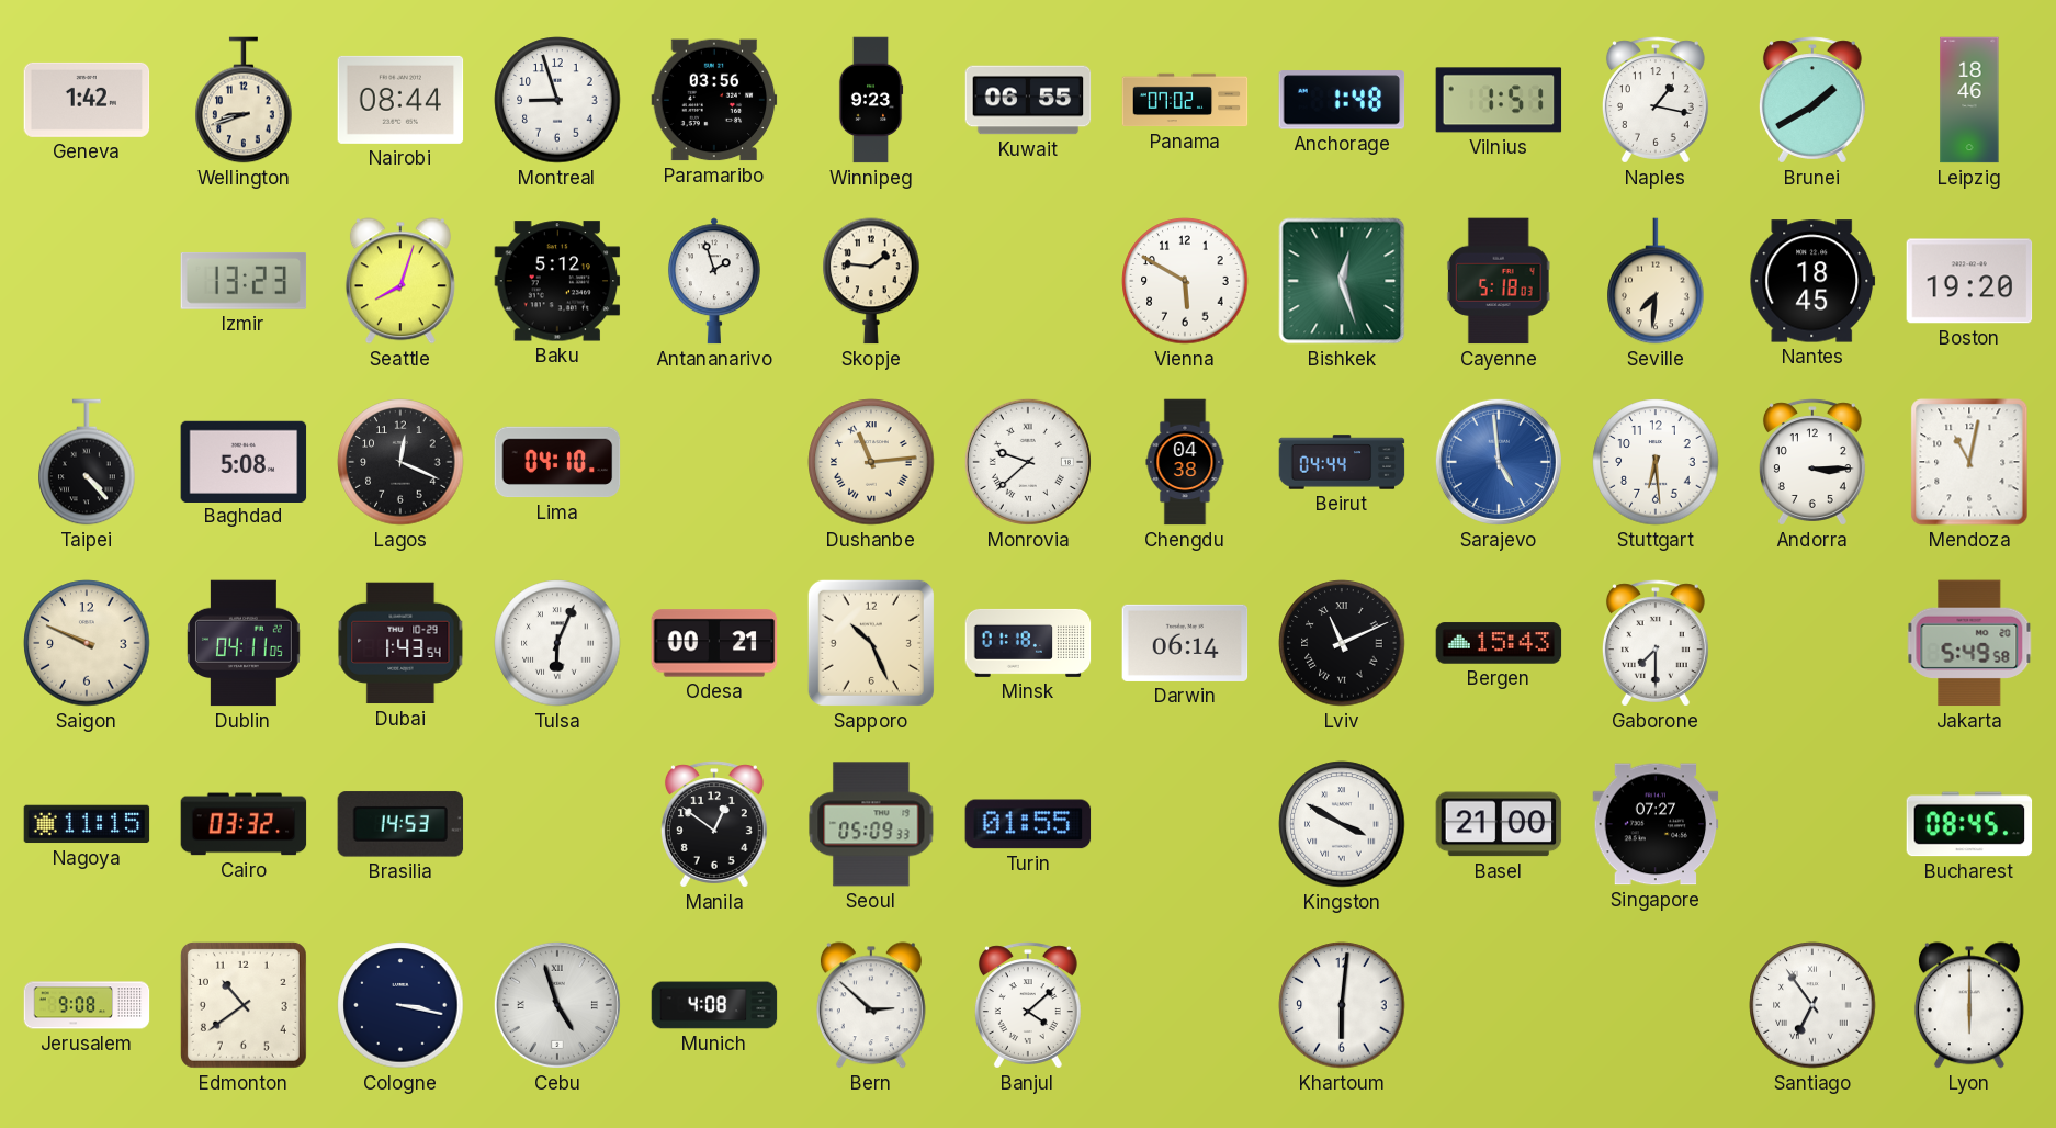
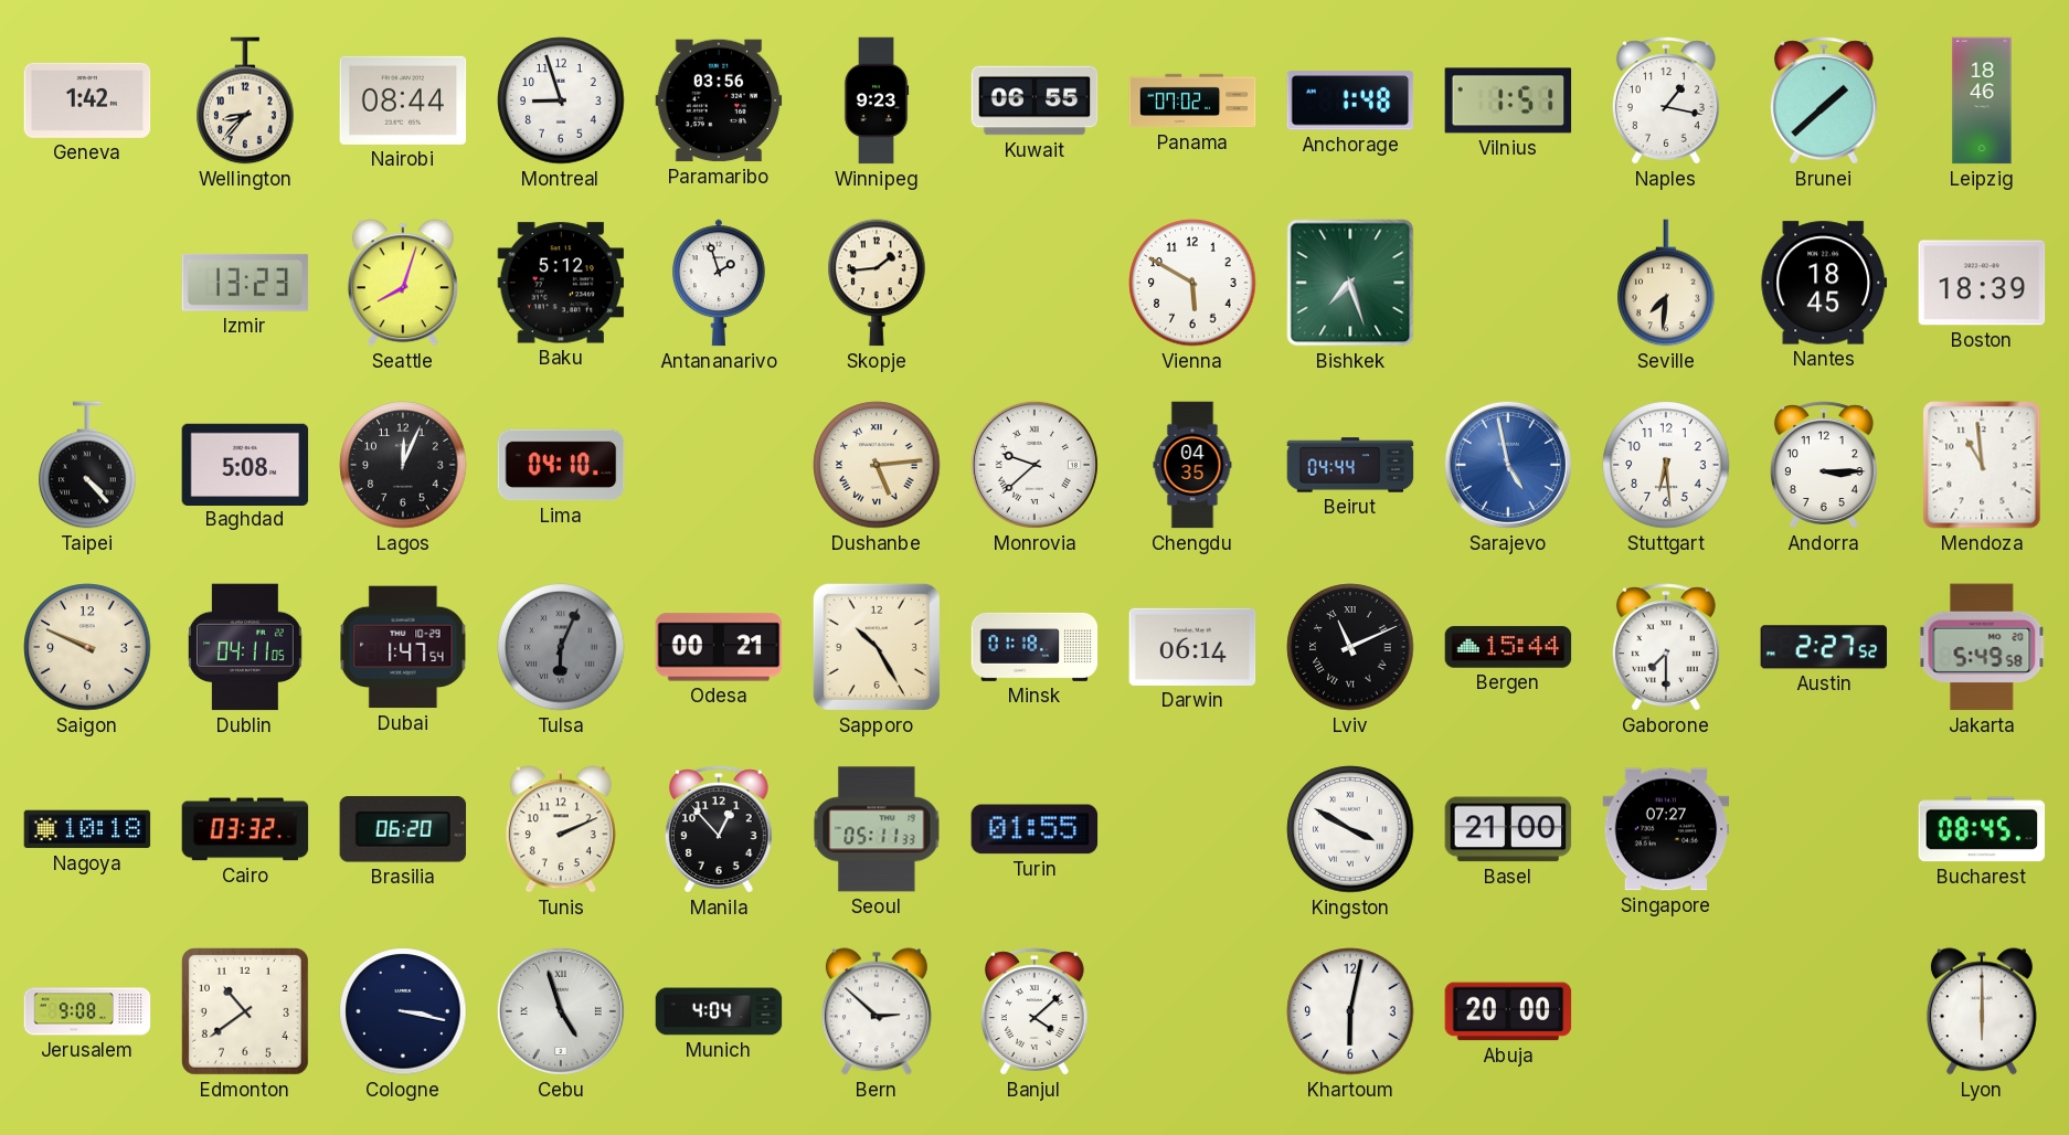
Wellington: 8:42 -> 8:37 (245, 100)
Brunei: 1:40 -> 1:38 (1824, 100)
Skopje: 1:46 -> 1:44 (877, 283)
Bishkek: 12:27 -> 7:27 (1350, 283)
Cayenne: 5:18 -> none (1499, 281)
Boston: 19:20 -> 18:39 (1982, 283)
Lagos: 12:19 -> 12:04 (403, 465)
Dushanbe: 11:14 -> 5:14 (877, 465)
Chengdu: 04:38 -> 04:35 (1192, 465)
Sarajevo: 4:59 -> 4:58 (1508, 465)
Mendoza: 11:02 -> 10:59 (1982, 465)
Dubai: 1:43 -> 1:47 (403, 647)
Tulsa dial: white -> grey (561, 647)
Sapporo: 10:26 -> 10:25 (877, 647)
Bergen: 15:43 -> 15:44 (1508, 647)
Austin: none -> 2:27 (1824, 647)
Nagoya: 11:15 -> 10:18 (87, 829)
Brasilia: 14:53 -> 06:20 (403, 829)
Tunis: none -> 2:11 (561, 829)
Manila: 12:51 -> 12:53 (719, 829)
Seoul: 05:09 -> 05:11 (877, 829)
Munich: 4:08 -> 4:04 (719, 1011)
Khartoum: 6:01 -> 6:02 (1350, 1011)
Abuja: none -> 20:00 (1508, 1011)
Santiago: 6:54 -> none (1812, 1005)
